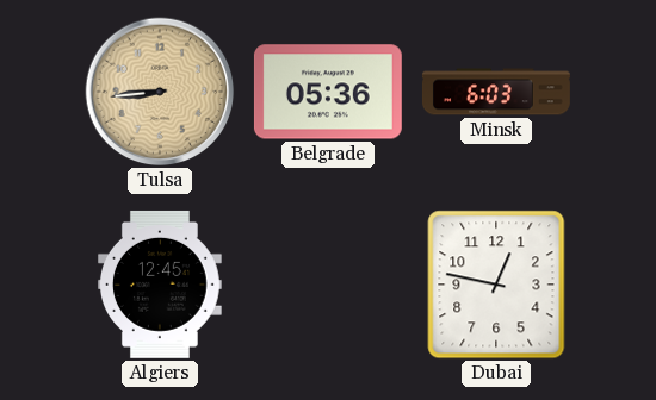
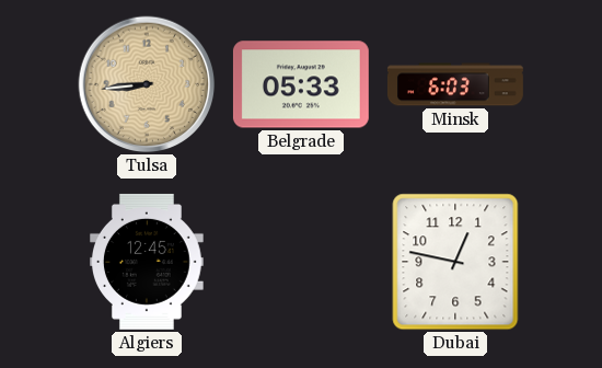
Belgrade: 05:36 -> 05:33 (301, 84)
